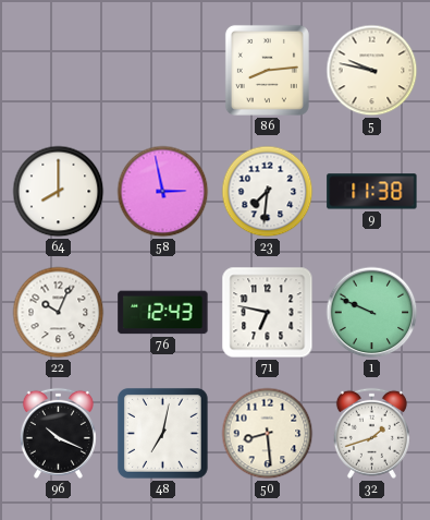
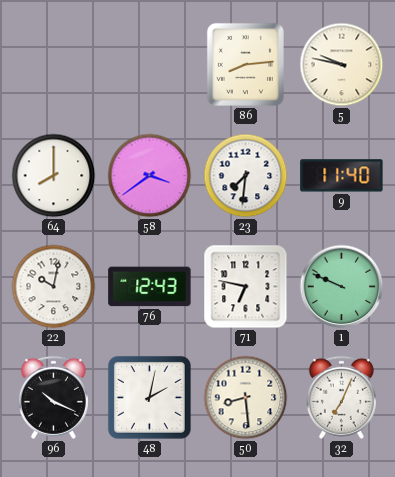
58: 2:58 -> 3:39 (150, 176)
9: 11:38 -> 11:40 (342, 176)
22: 10:04 -> 10:02 (54, 287)
48: 7:02 -> 2:02 (149, 397)
32: 1:42 -> 7:04 (341, 397)
